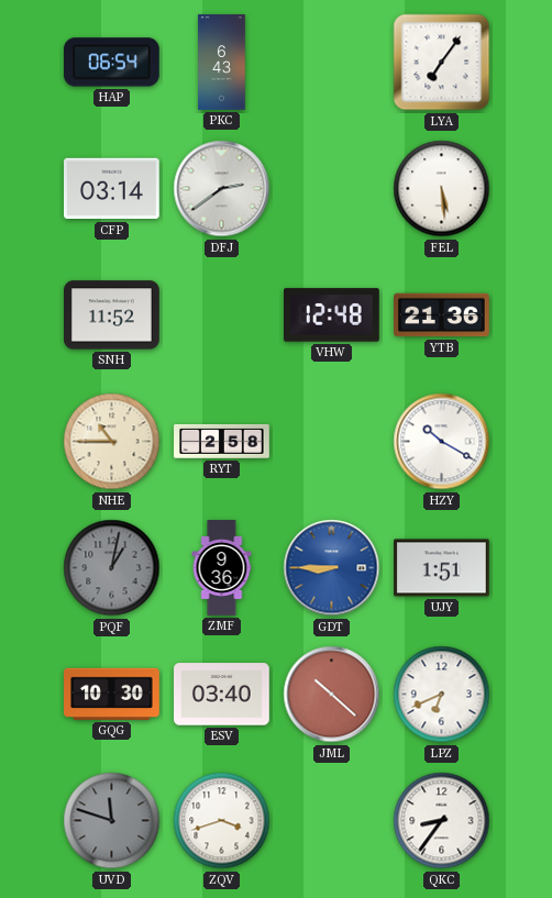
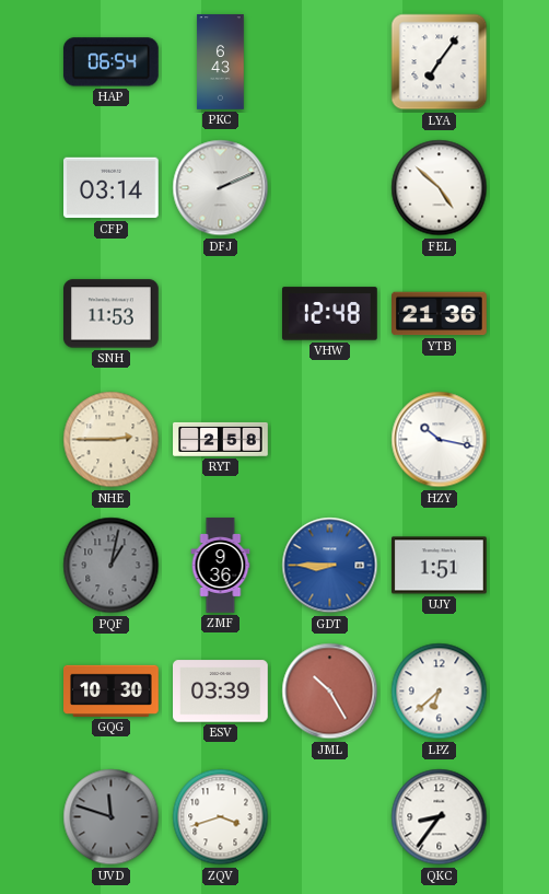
DFJ: 2:39 -> 2:11 (221, 188)
FEL: 5:29 -> 4:52 (440, 188)
SNH: 11:52 -> 11:53 (112, 314)
NHE: 10:45 -> 2:45 (112, 440)
HZY: 10:20 -> 10:17 (440, 440)
ESV: 03:40 -> 03:39 (221, 692)
JML: 10:22 -> 10:25 (330, 692)
LPZ: 6:41 -> 6:38 (440, 692)
